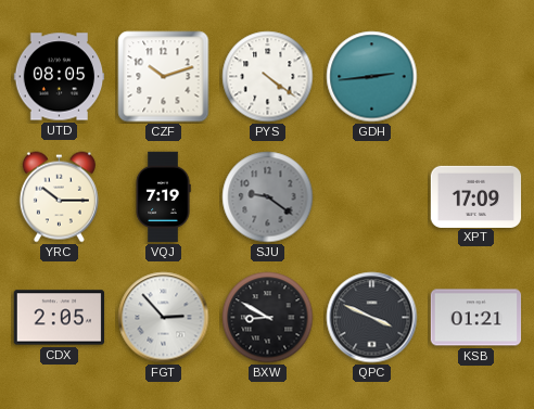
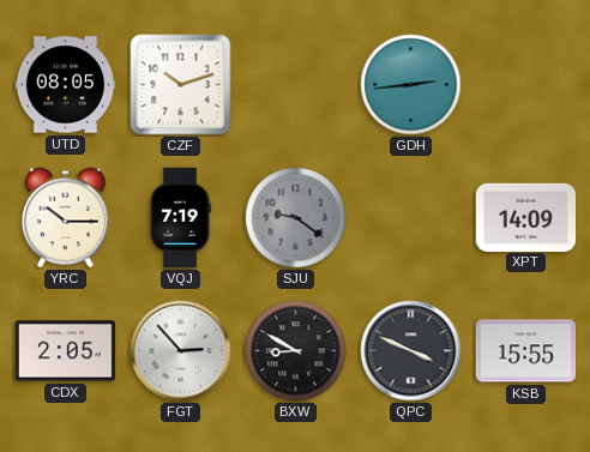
PYS: 4:21 -> none (268, 77)
XPT: 17:09 -> 14:09 (526, 217)
KSB: 01:21 -> 15:55 (526, 351)
